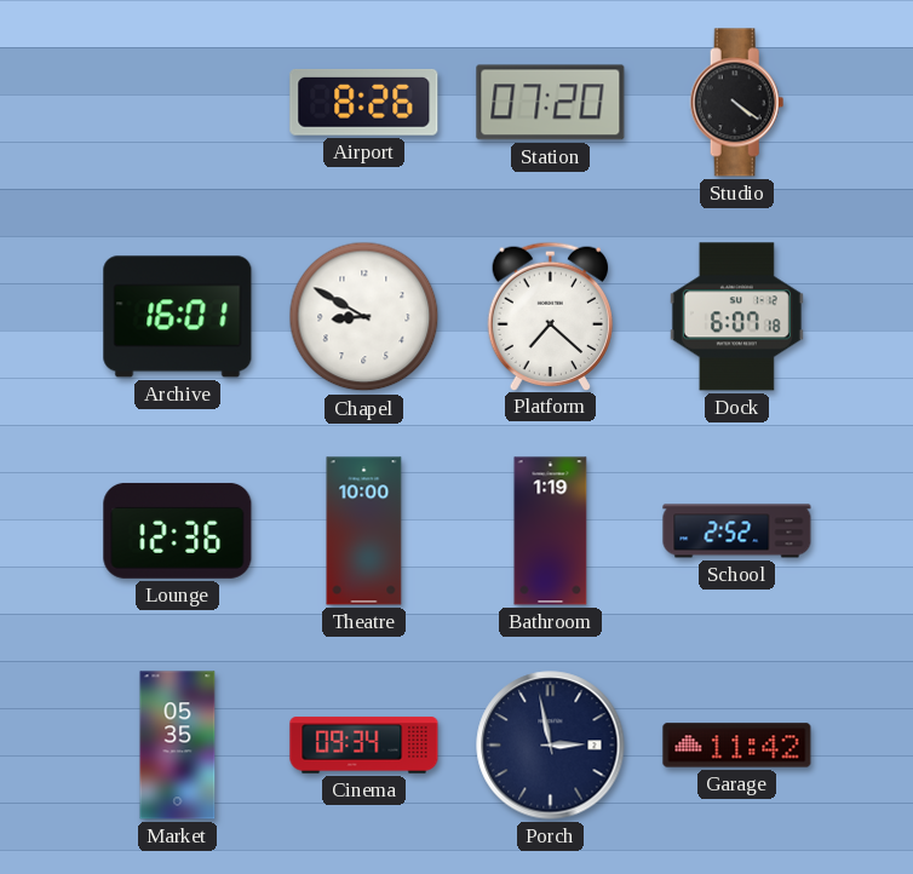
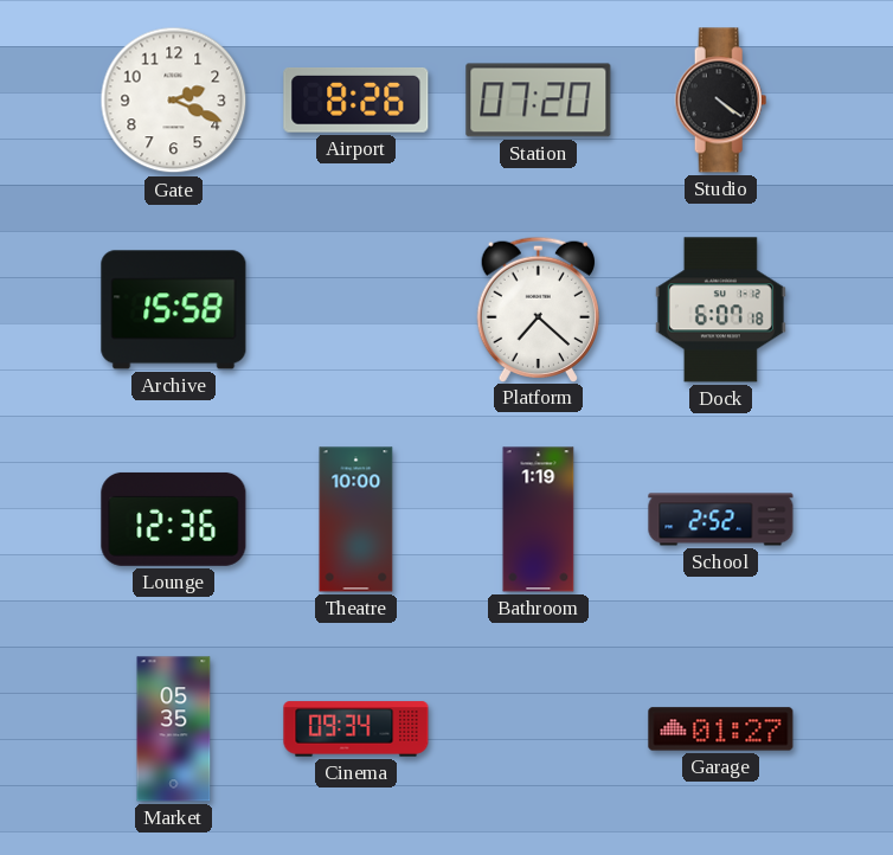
Gate: none -> 2:19 (174, 101)
Archive: 16:01 -> 15:58 (174, 310)
Chapel: 8:50 -> none (364, 317)
Porch: 2:58 -> none (551, 746)
Garage: 11:42 -> 01:27 (721, 729)
